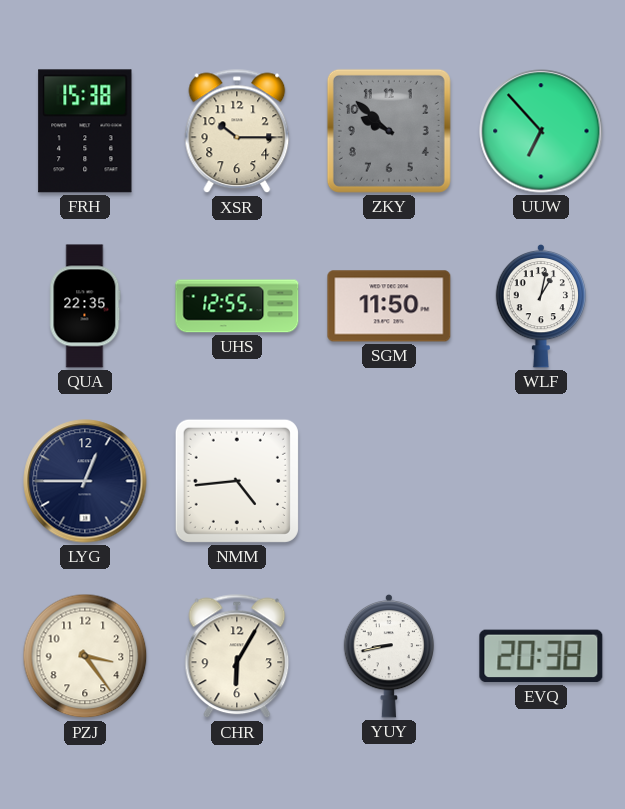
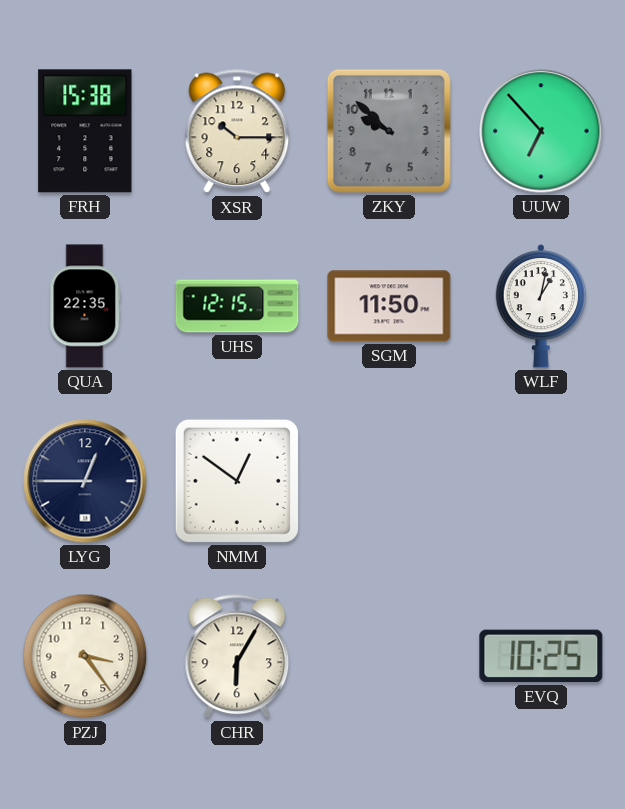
UHS: 12:55 -> 12:15 (237, 306)
NMM: 4:44 -> 12:51 (237, 481)
YUY: 8:43 -> none (389, 656)
EVQ: 20:38 -> 10:25 (541, 656)
